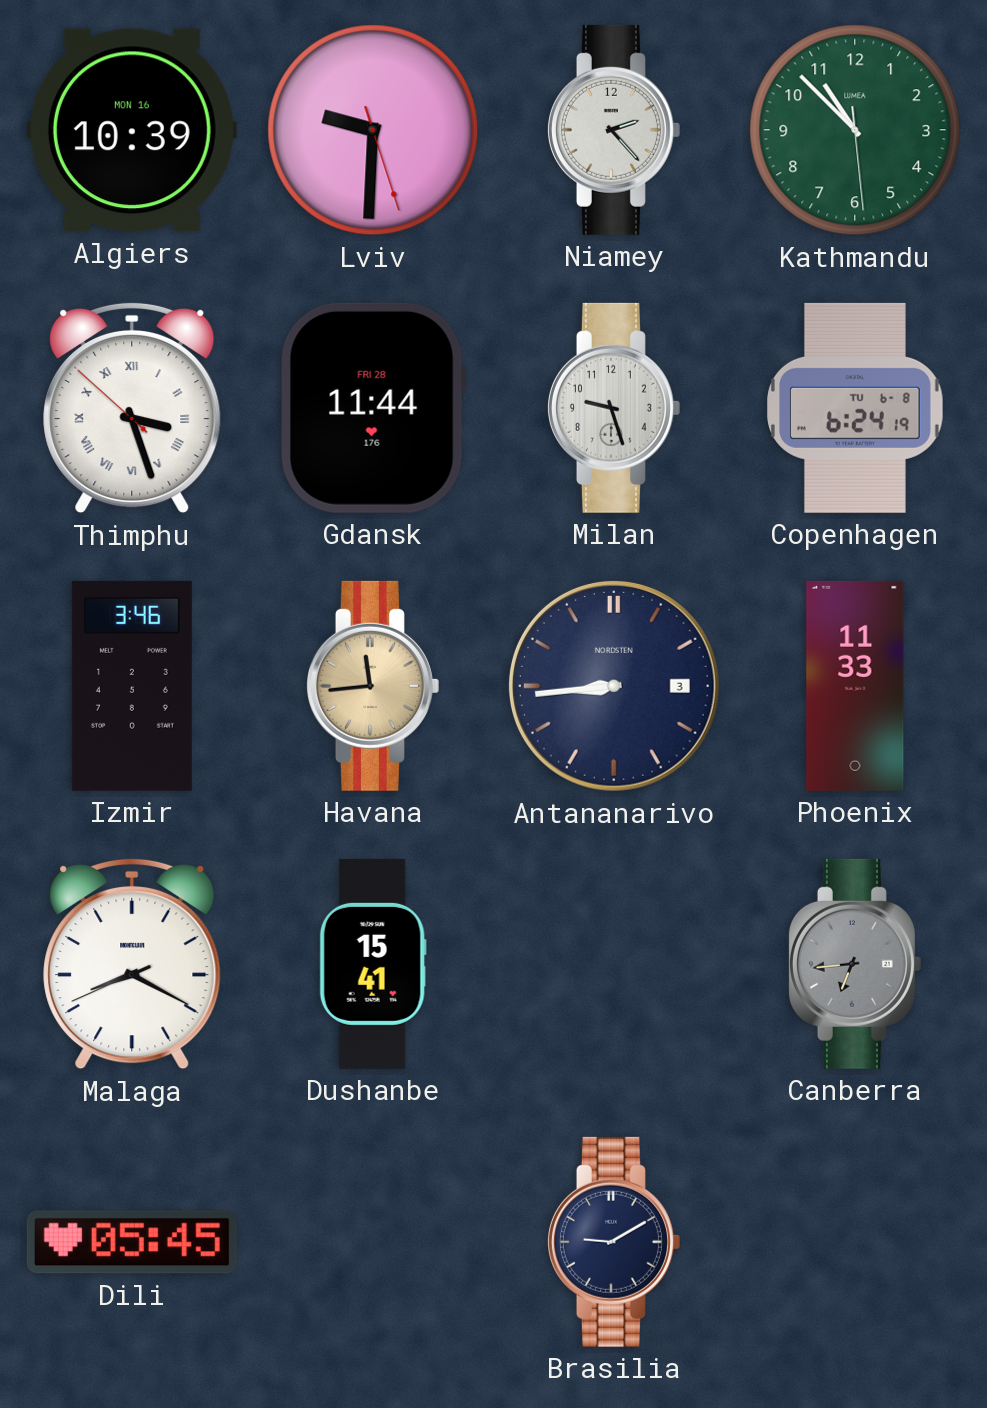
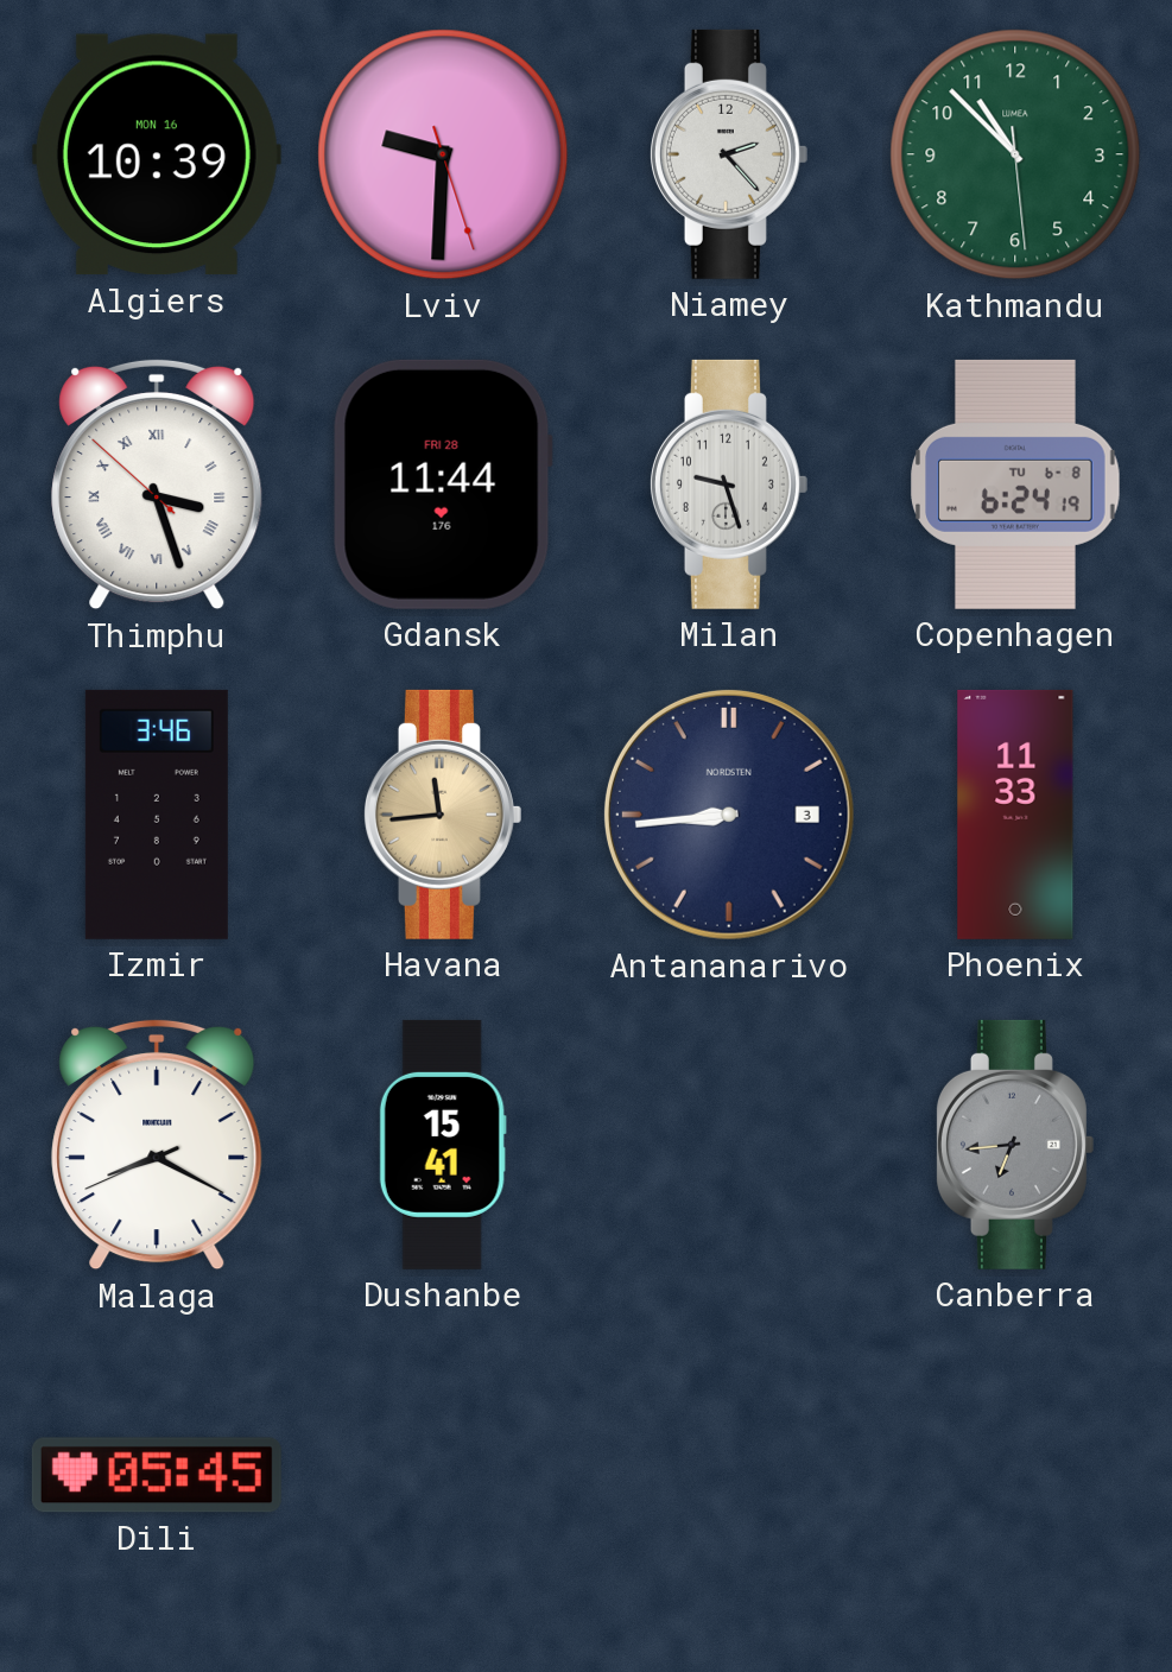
Brasilia: 9:10 -> none (613, 1242)
